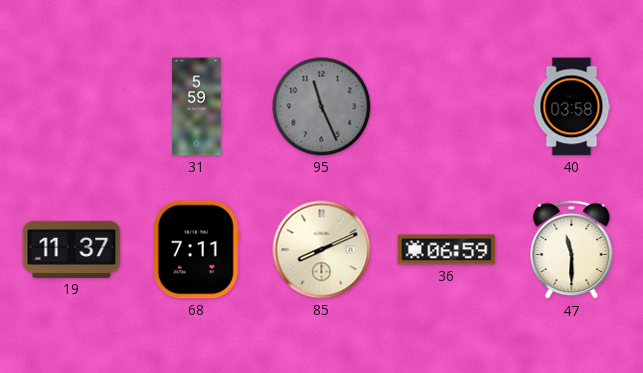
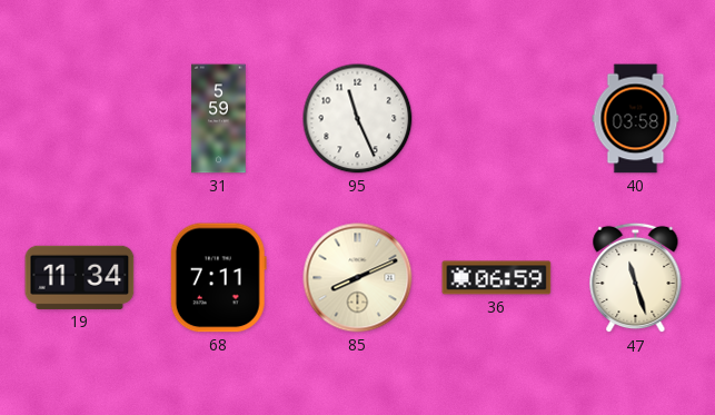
95 dial: grey -> white (358, 119)
19: 11:37 -> 11:34 (80, 277)
47: 11:30 -> 11:27 (636, 278)
